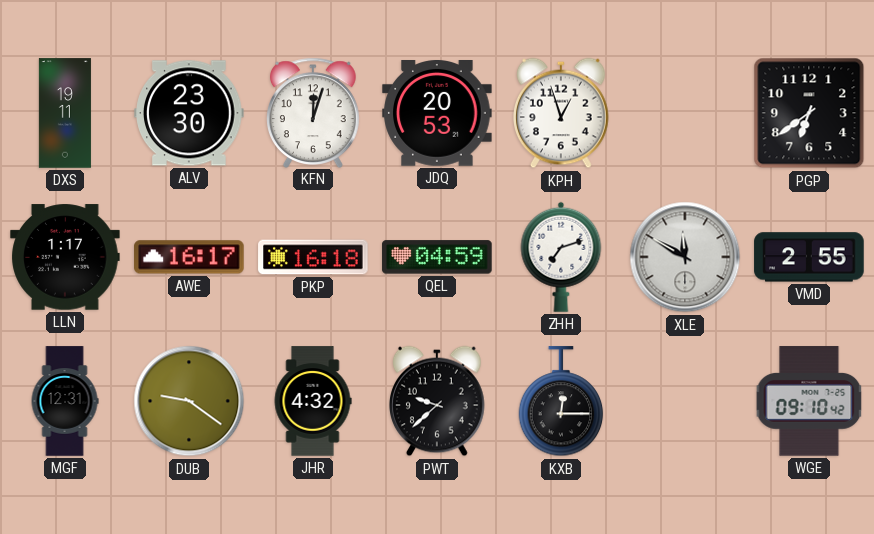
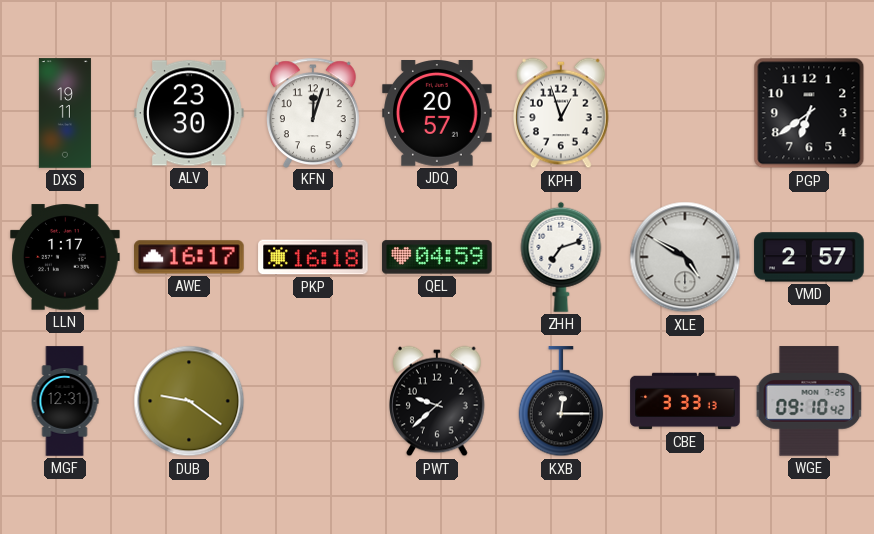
JDQ: 20:53 -> 20:57 (437, 114)
XLE: 11:50 -> 4:50 (685, 257)
VMD: 2:55 -> 2:57 (809, 257)
JHR: 4:32 -> none (313, 401)
CBE: none -> 3:33 (685, 401)
